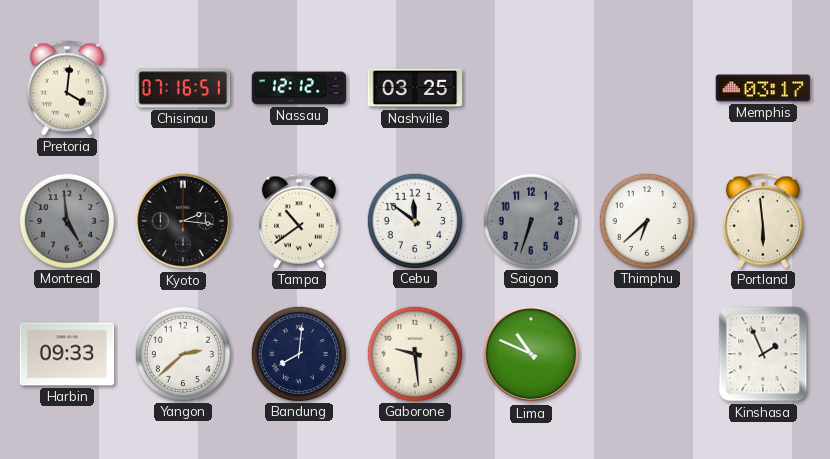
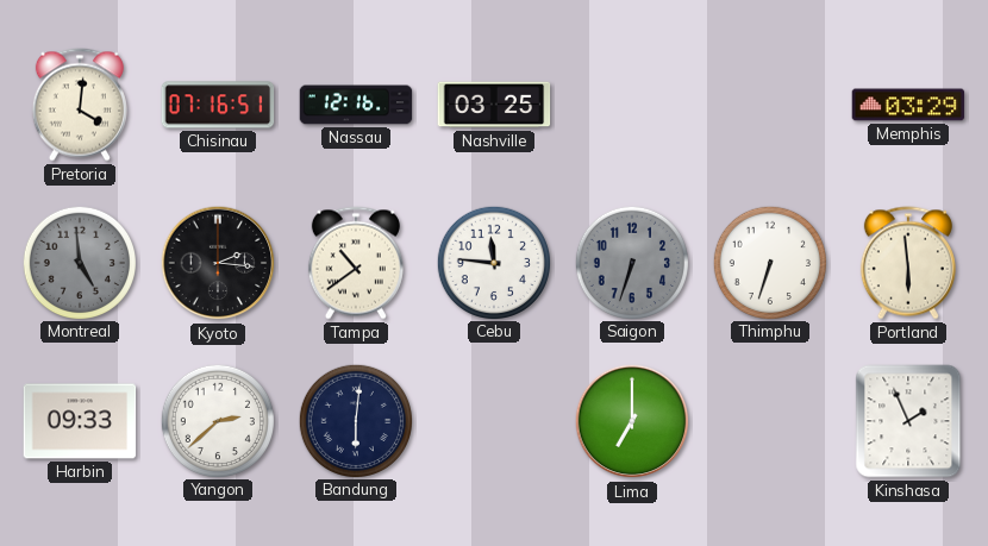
Nassau: 12:12 -> 12:16 (356, 105)
Memphis: 03:17 -> 03:29 (908, 105)
Cebu: 11:51 -> 11:46 (493, 262)
Thimphu: 6:38 -> 6:33 (769, 262)
Bandung: 8:01 -> 6:01 (355, 420)
Gaborone: 9:29 -> none (414, 353)
Lima: 10:49 -> 7:00 (632, 421)
